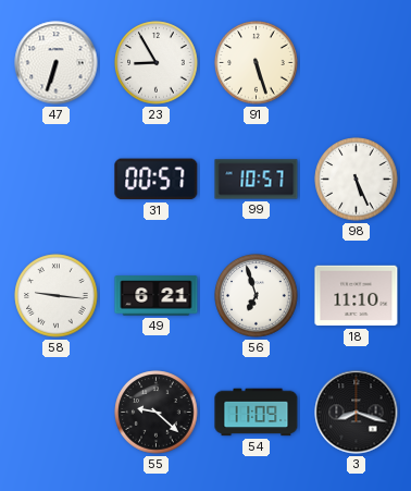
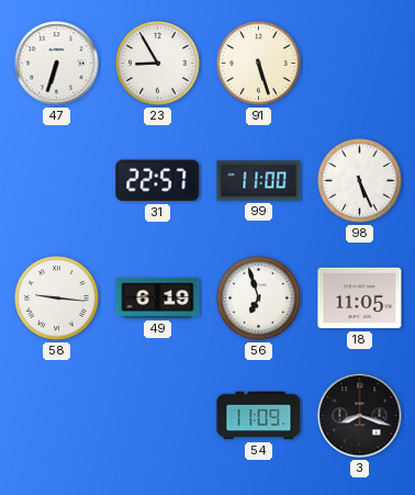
31: 00:57 -> 22:57 (158, 181)
99: 10:57 -> 11:00 (259, 181)
49: 6:21 -> 6:19 (158, 299)
18: 11:10 -> 11:05 (360, 299)
55: 9:22 -> none (157, 413)
